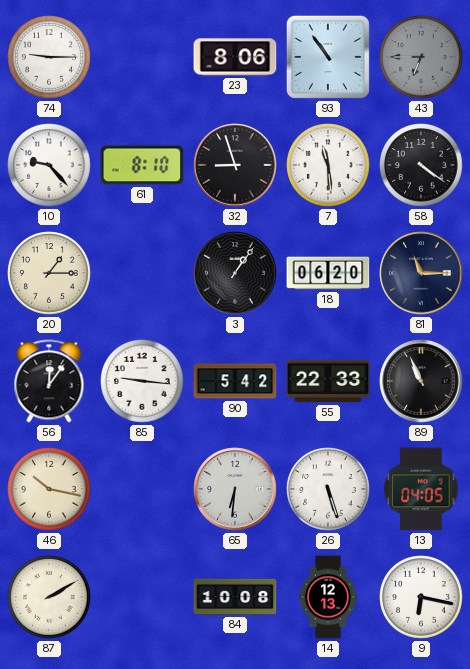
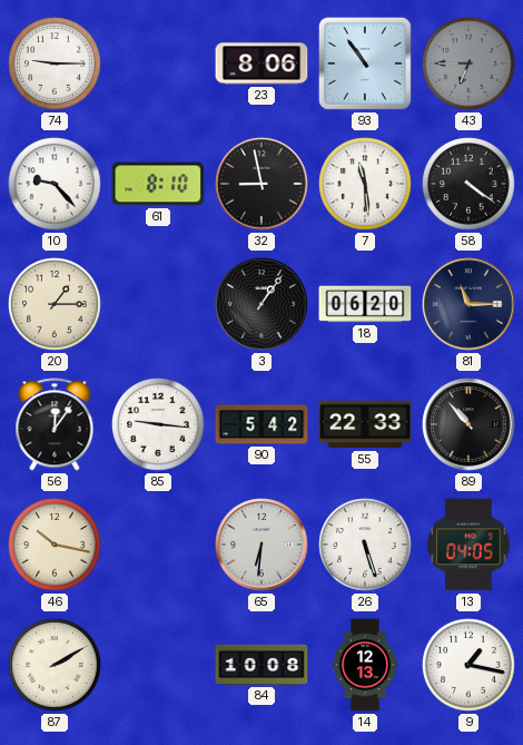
32: 8:57 -> 8:58 (261, 184)
89: 10:56 -> 10:53 (468, 424)
9: 6:17 -> 1:17 (468, 665)
